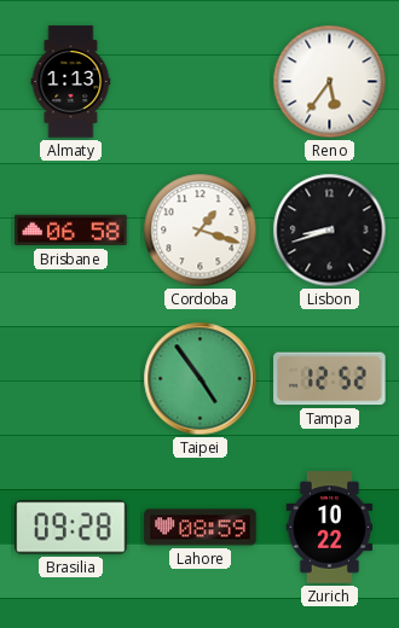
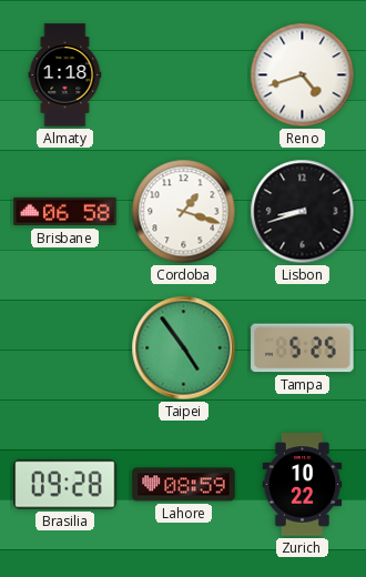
Almaty: 1:13 -> 1:18 (65, 75)
Reno: 5:36 -> 4:42 (303, 75)
Tampa: 12:52 -> 5:25 (303, 348)
